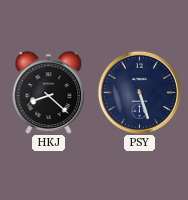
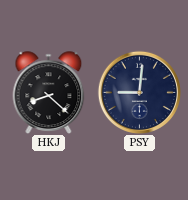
PSY: 5:27 -> 9:01 (139, 92)
